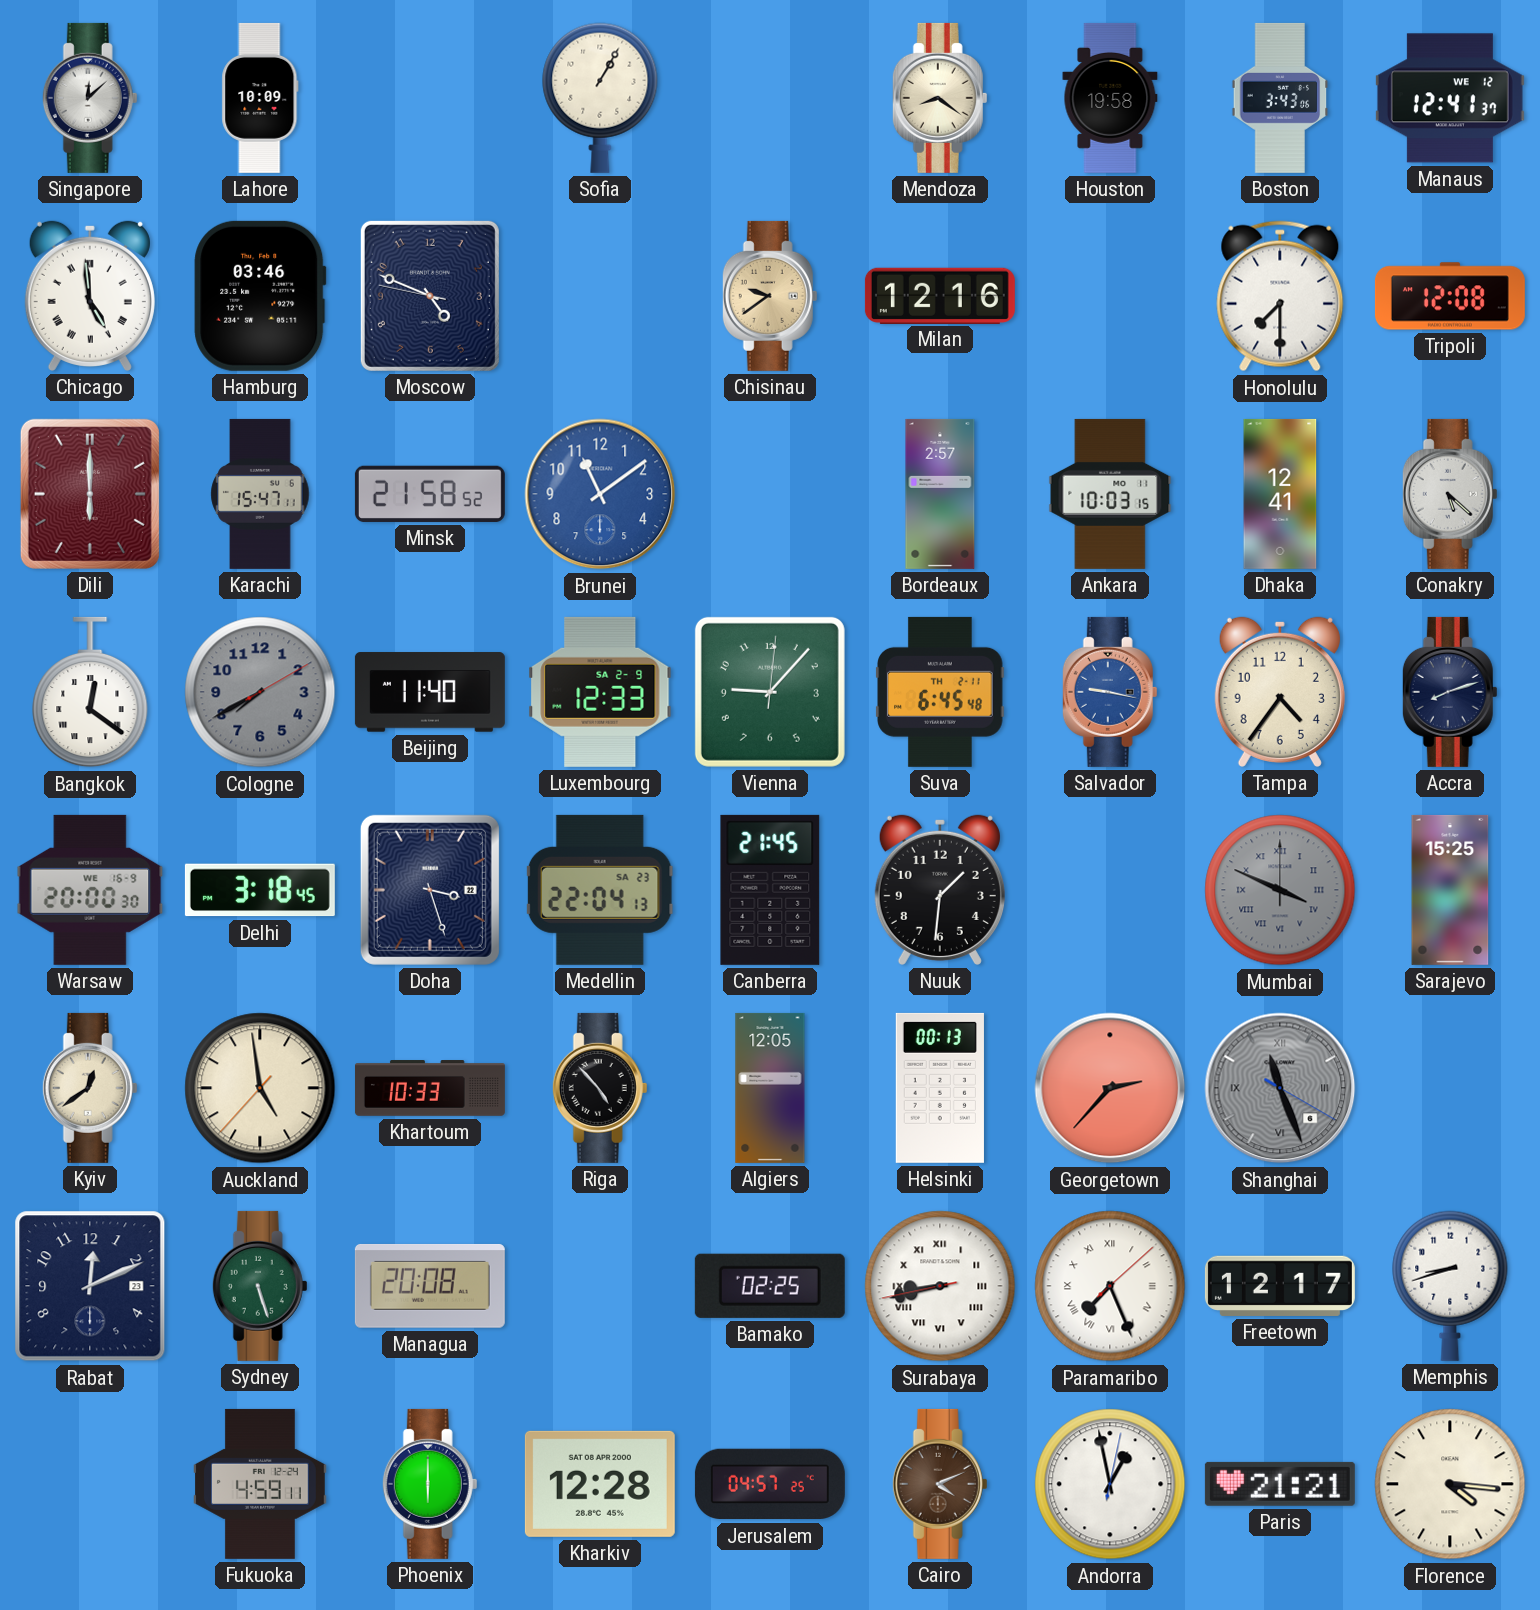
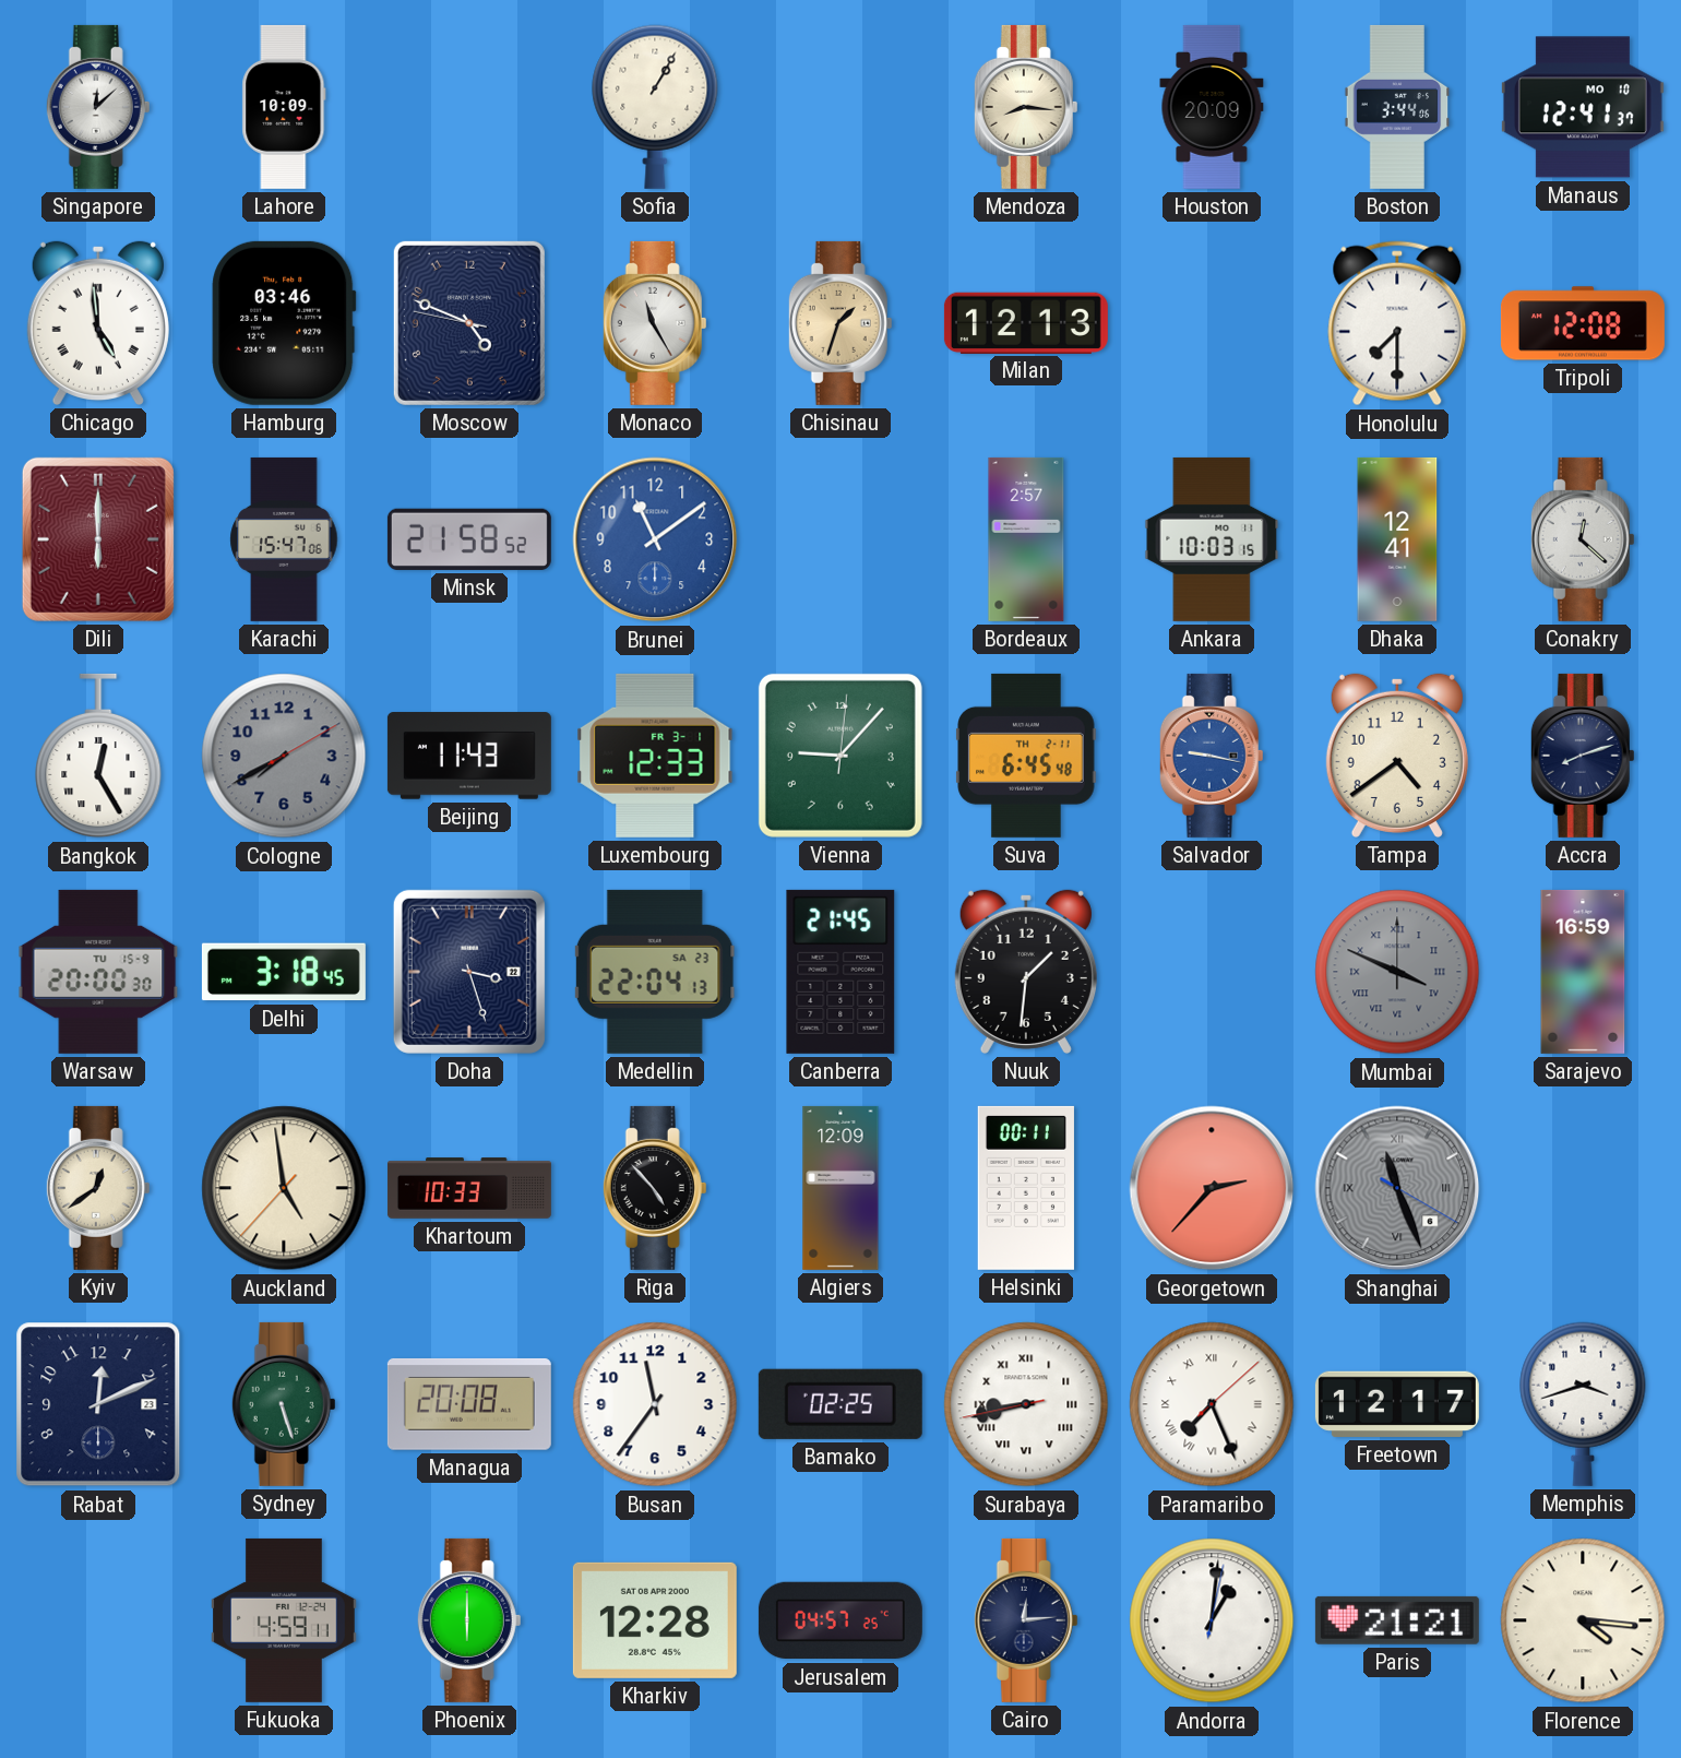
Mendoza: 8:21 -> 8:16 (1026, 107)
Houston: 19:58 -> 20:09 (1212, 107)
Boston: 3:43 -> 3:44 (1397, 107)
Manaus date: WE 12 -> MO 10 (1583, 107)
Monaco: none -> 11:25 (655, 323)
Chisinau: 9:39 -> 1:33 (840, 323)
Milan: 12:16 -> 12:13 (1026, 322)
Karachi: 15:47:11 -> 15:47:06 (284, 539)
Conakry: 5:22 -> 12:22 (1583, 539)
Bangkok: 12:21 -> 12:25 (98, 756)
Beijing: 11:40 -> 11:43 (469, 756)
Luxembourg date: SA 2-9 -> FR 3-1 (655, 756)
Tampa: 4:36 -> 4:39 (1397, 756)
Warsaw date: WE 16-9 -> TU 15-9 (98, 972)
Sarajevo: 15:25 -> 16:59 (1583, 972)
Algiers: 12:05 -> 12:09 (840, 1188)
Helsinki: 00:13 -> 00:11 (1026, 1188)
Busan: none -> 11:36 (655, 1404)
Memphis: 8:42 -> 3:42 (1583, 1404)
Cairo: 4:11 -> 12:14 (1026, 1620)
Cairo dial: brown -> navy (1026, 1620)
Andorra: 12:58 -> 1:01 (1212, 1620)
